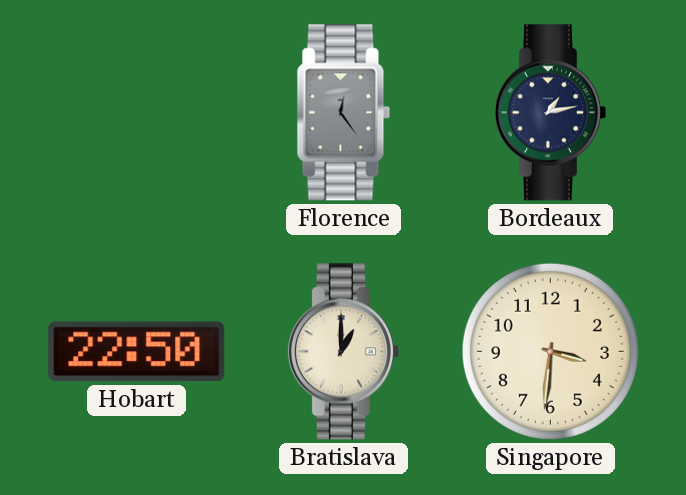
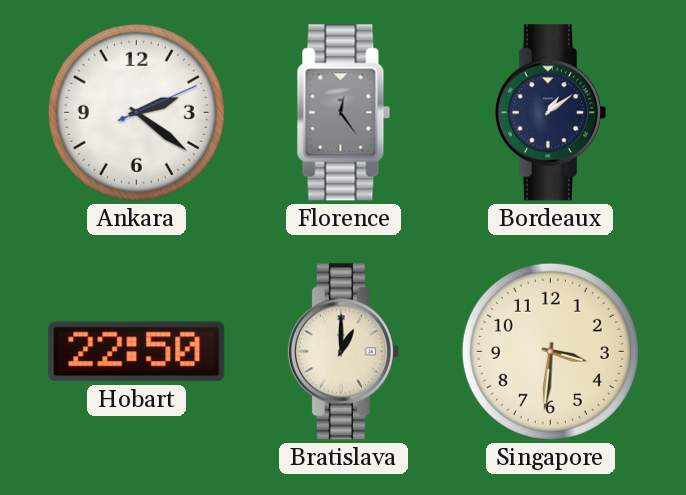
Ankara: none -> 2:21 (136, 112)
Bordeaux: 1:13 -> 1:09 (550, 113)
